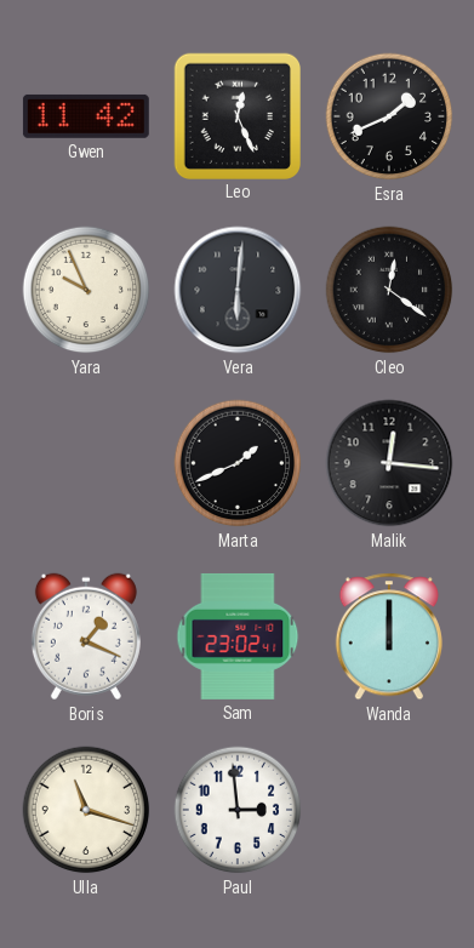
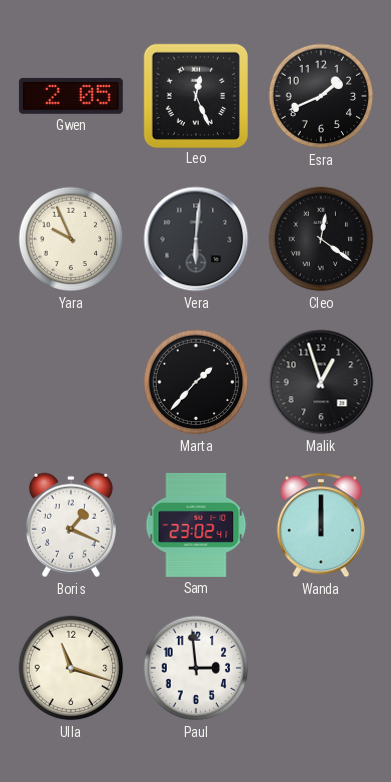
Gwen: 11:42 -> 2:05 (71, 96)
Marta: 1:41 -> 1:37 (196, 382)
Malik: 12:16 -> 12:57 (321, 382)
